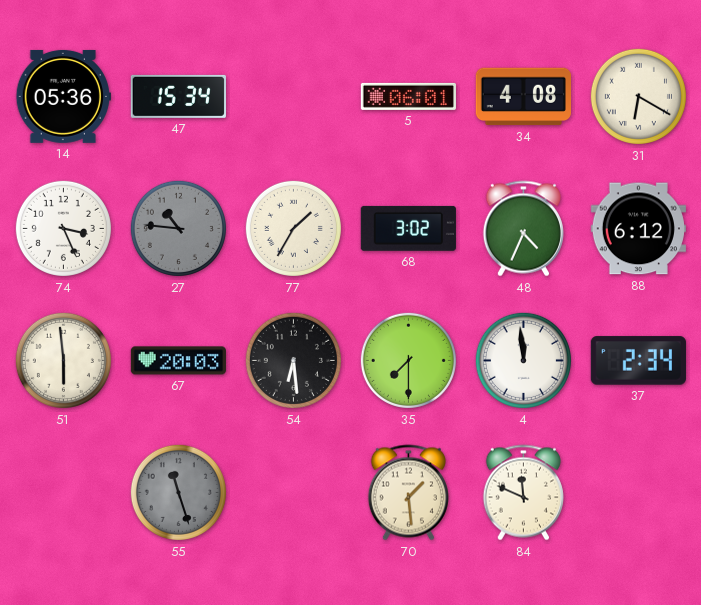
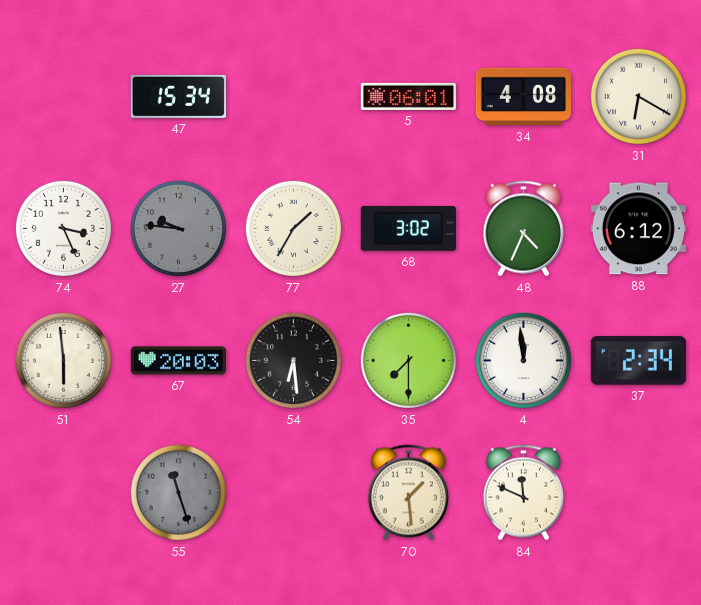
14: 05:36 -> none (63, 96)
27: 10:46 -> 9:46 (178, 228)
